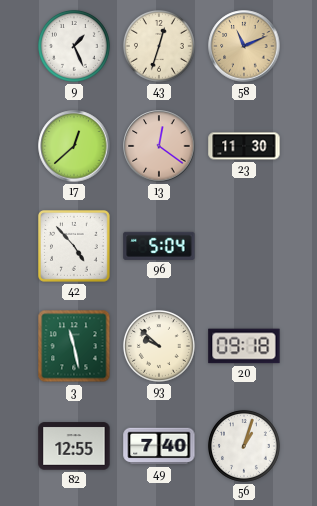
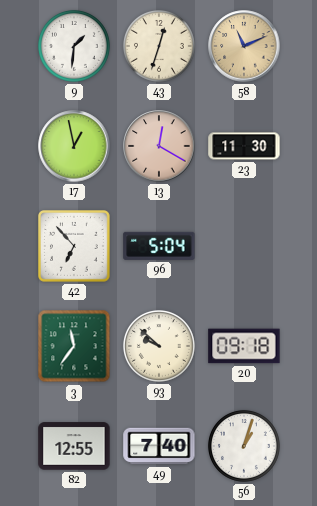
9: 1:26 -> 1:31 (74, 46)
17: 12:38 -> 12:58 (74, 146)
13: 12:21 -> 12:20 (159, 146)
42: 4:53 -> 6:53 (75, 247)
3: 11:28 -> 11:36 (74, 346)
